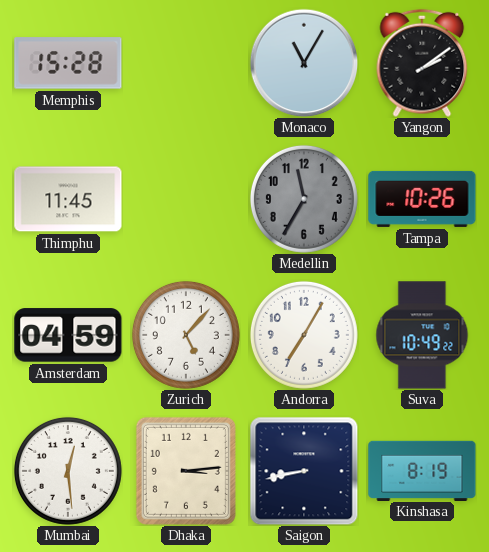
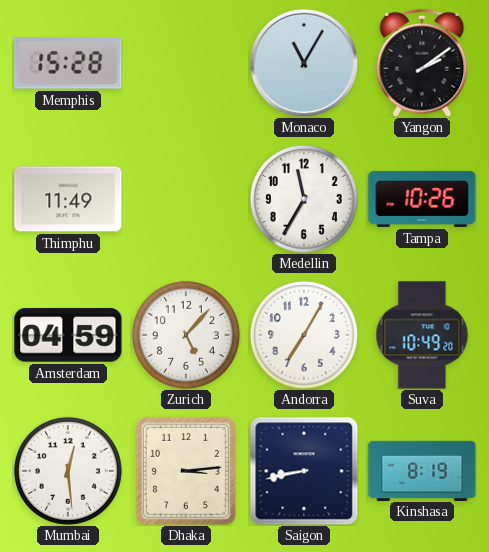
Thimphu: 11:45 -> 11:49 (68, 199)
Medellin dial: grey -> white (304, 199)
Suva: 10:49:22 -> 10:49:20 (422, 335)
